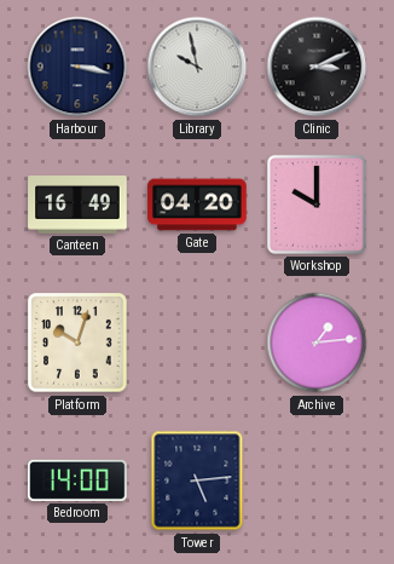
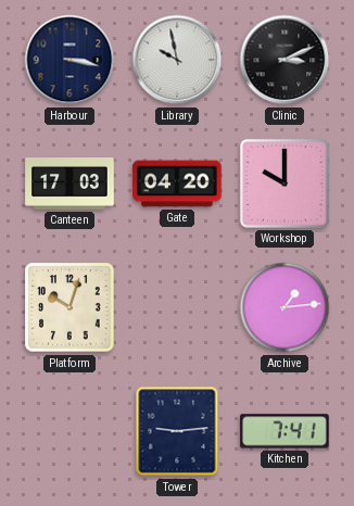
Canteen: 16:49 -> 17:03 (69, 185)
Bedroom: 14:00 -> none (77, 480)
Tower: 5:14 -> 9:14 (177, 431)
Kitchen: none -> 7:41 (285, 431)
